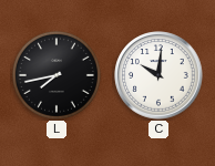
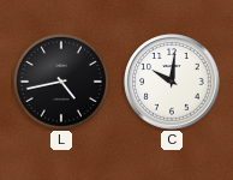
L: 7:43 -> 4:43 (61, 82)
